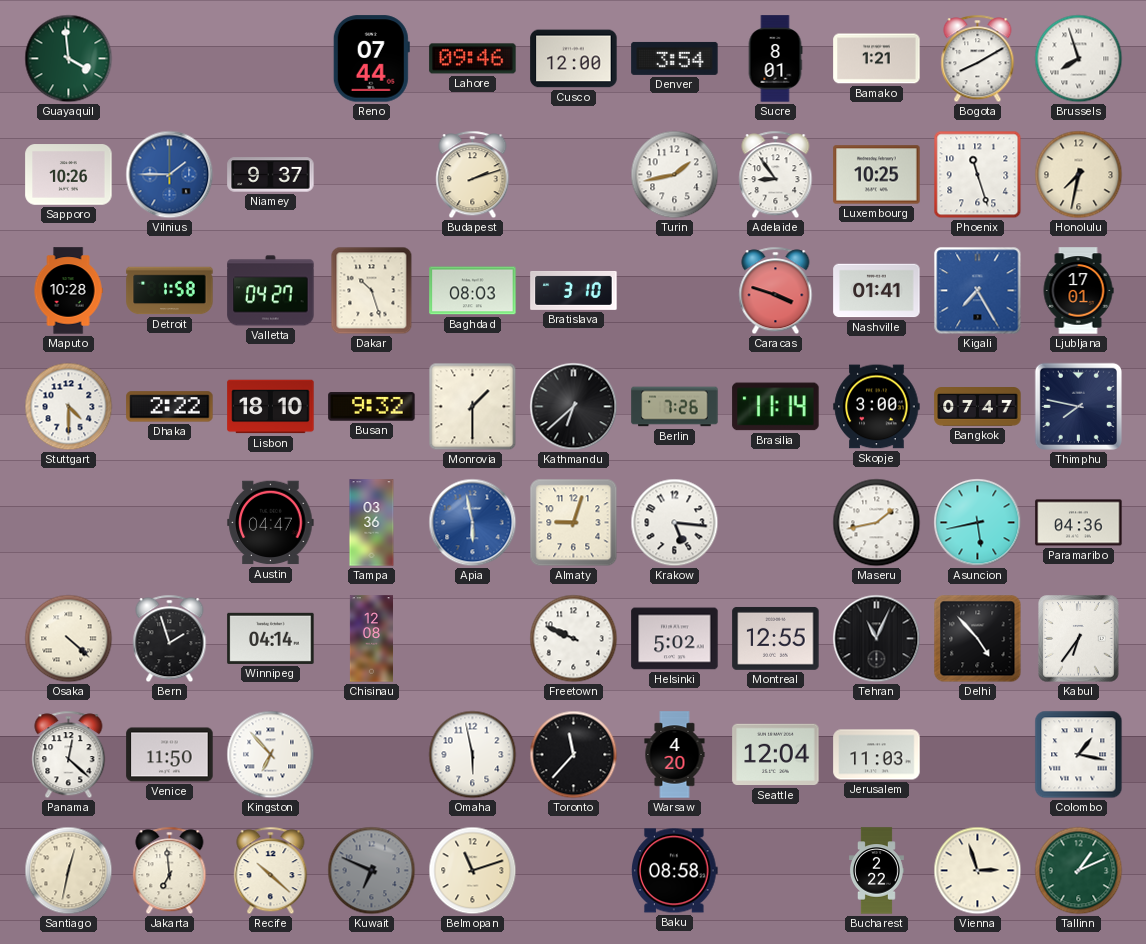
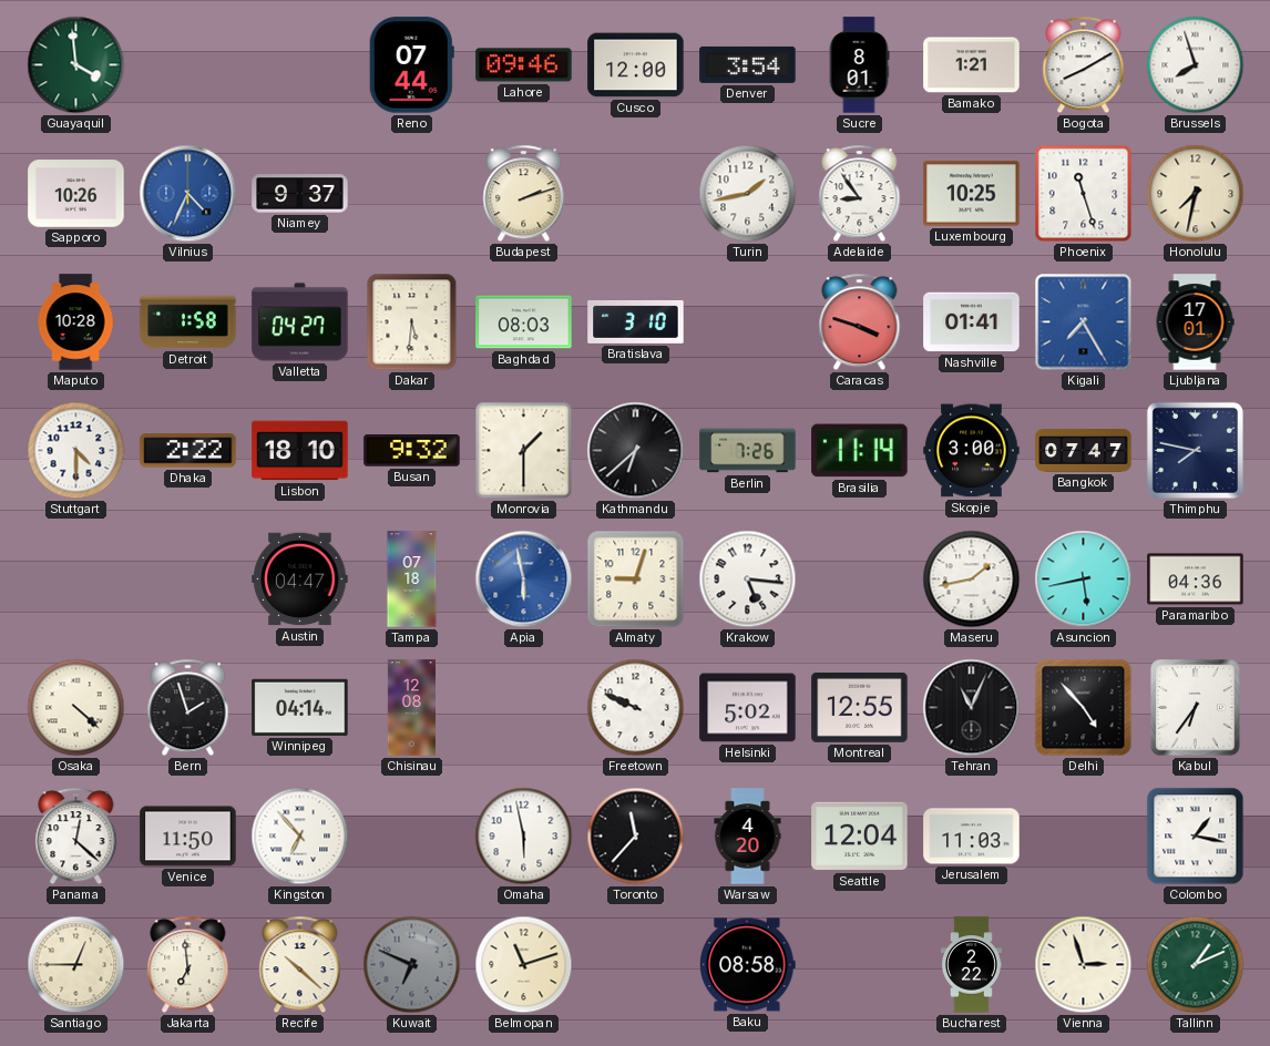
Vilnius: 1:45 -> 4:34 (188, 194)
Dakar: 10:27 -> 5:31 (412, 322)
Tampa: 03:36 -> 07:18 (412, 580)
Santiago: 12:32 -> 12:45 (76, 965)
